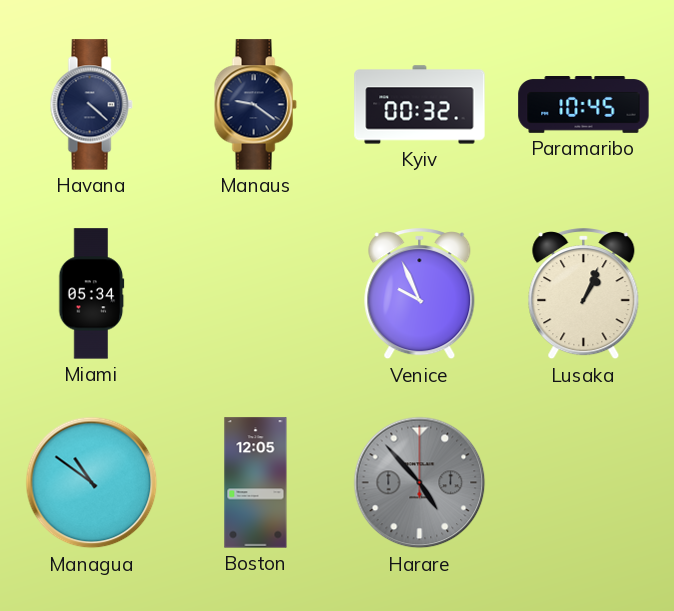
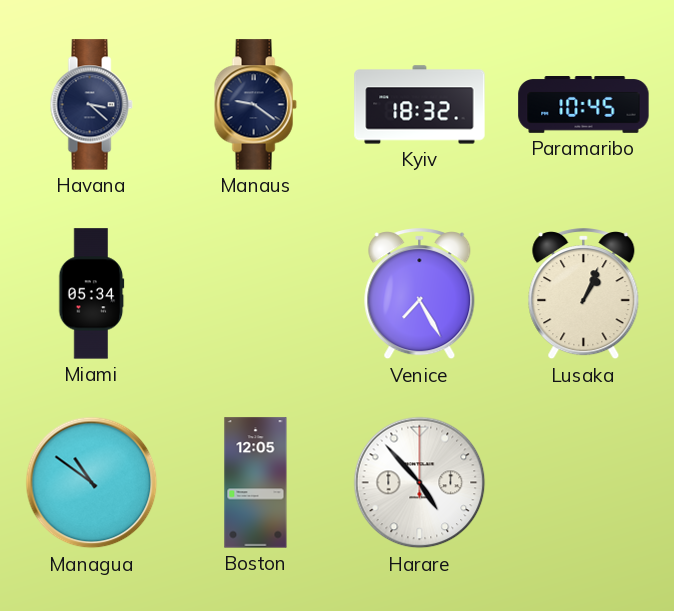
Havana: 4:22 -> 3:22 (91, 105)
Kyiv: 00:32 -> 18:32 (420, 105)
Venice: 9:56 -> 7:25 (420, 294)
Harare dial: grey -> white (420, 483)
